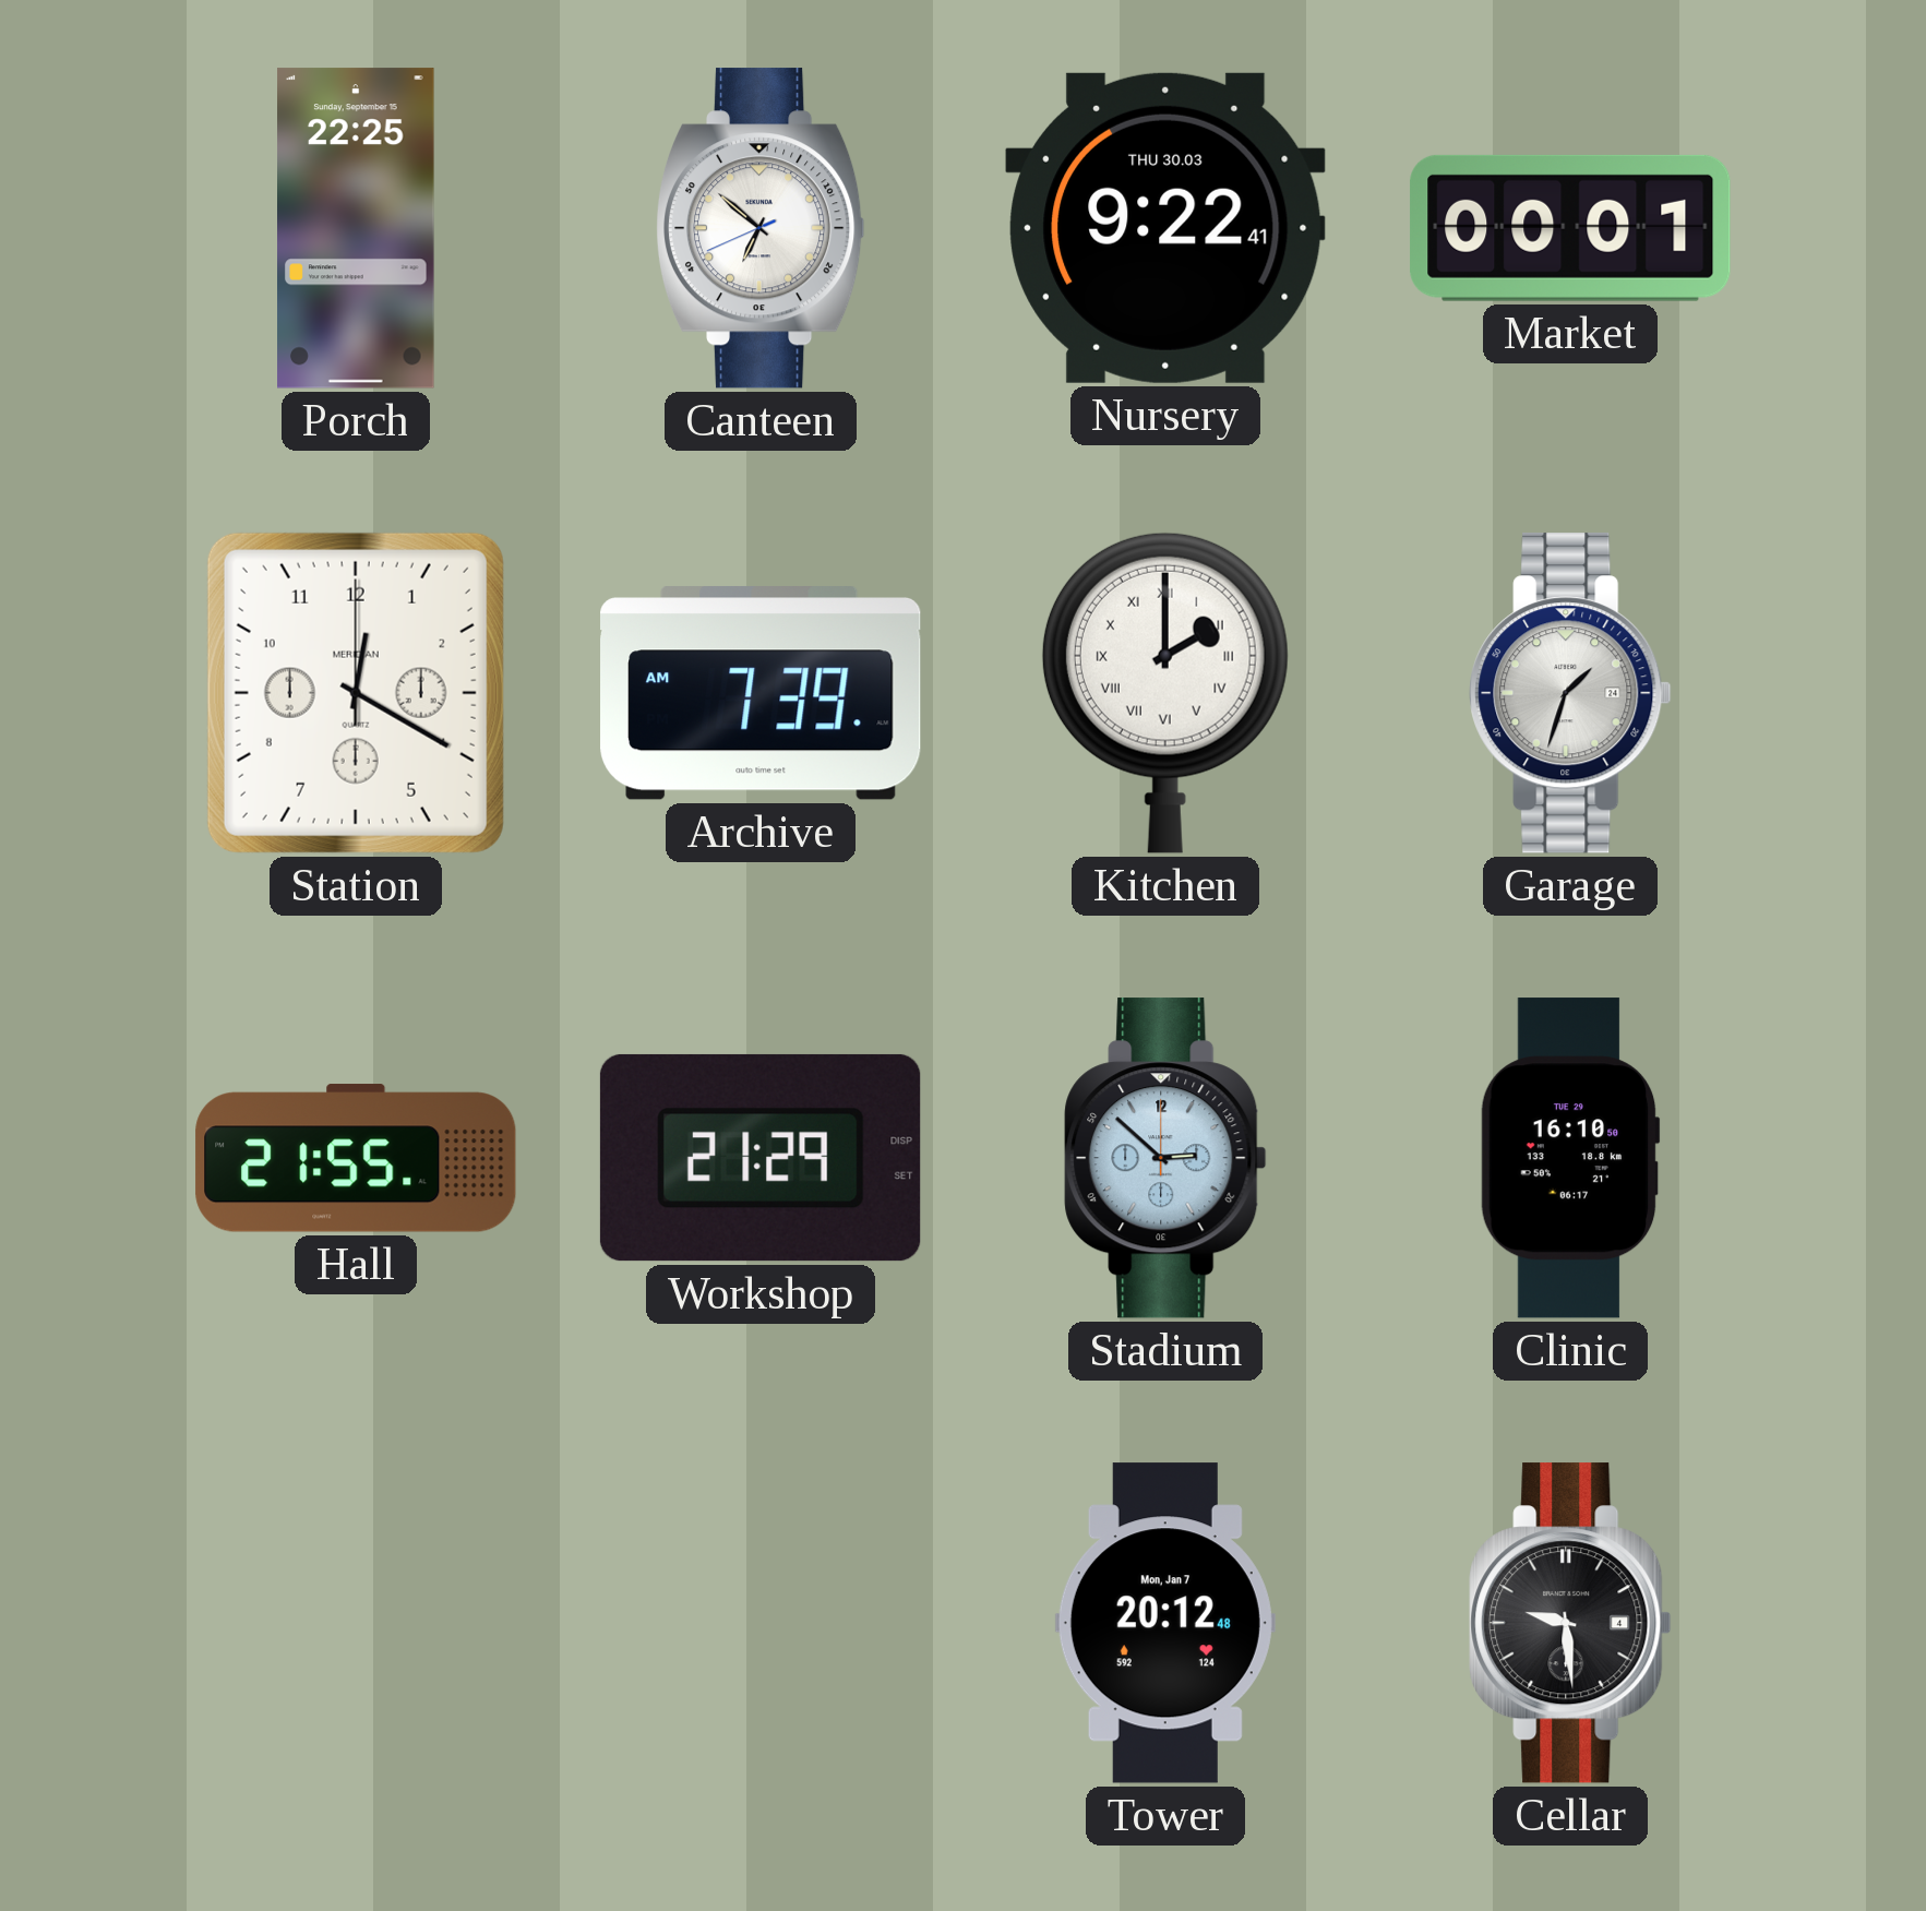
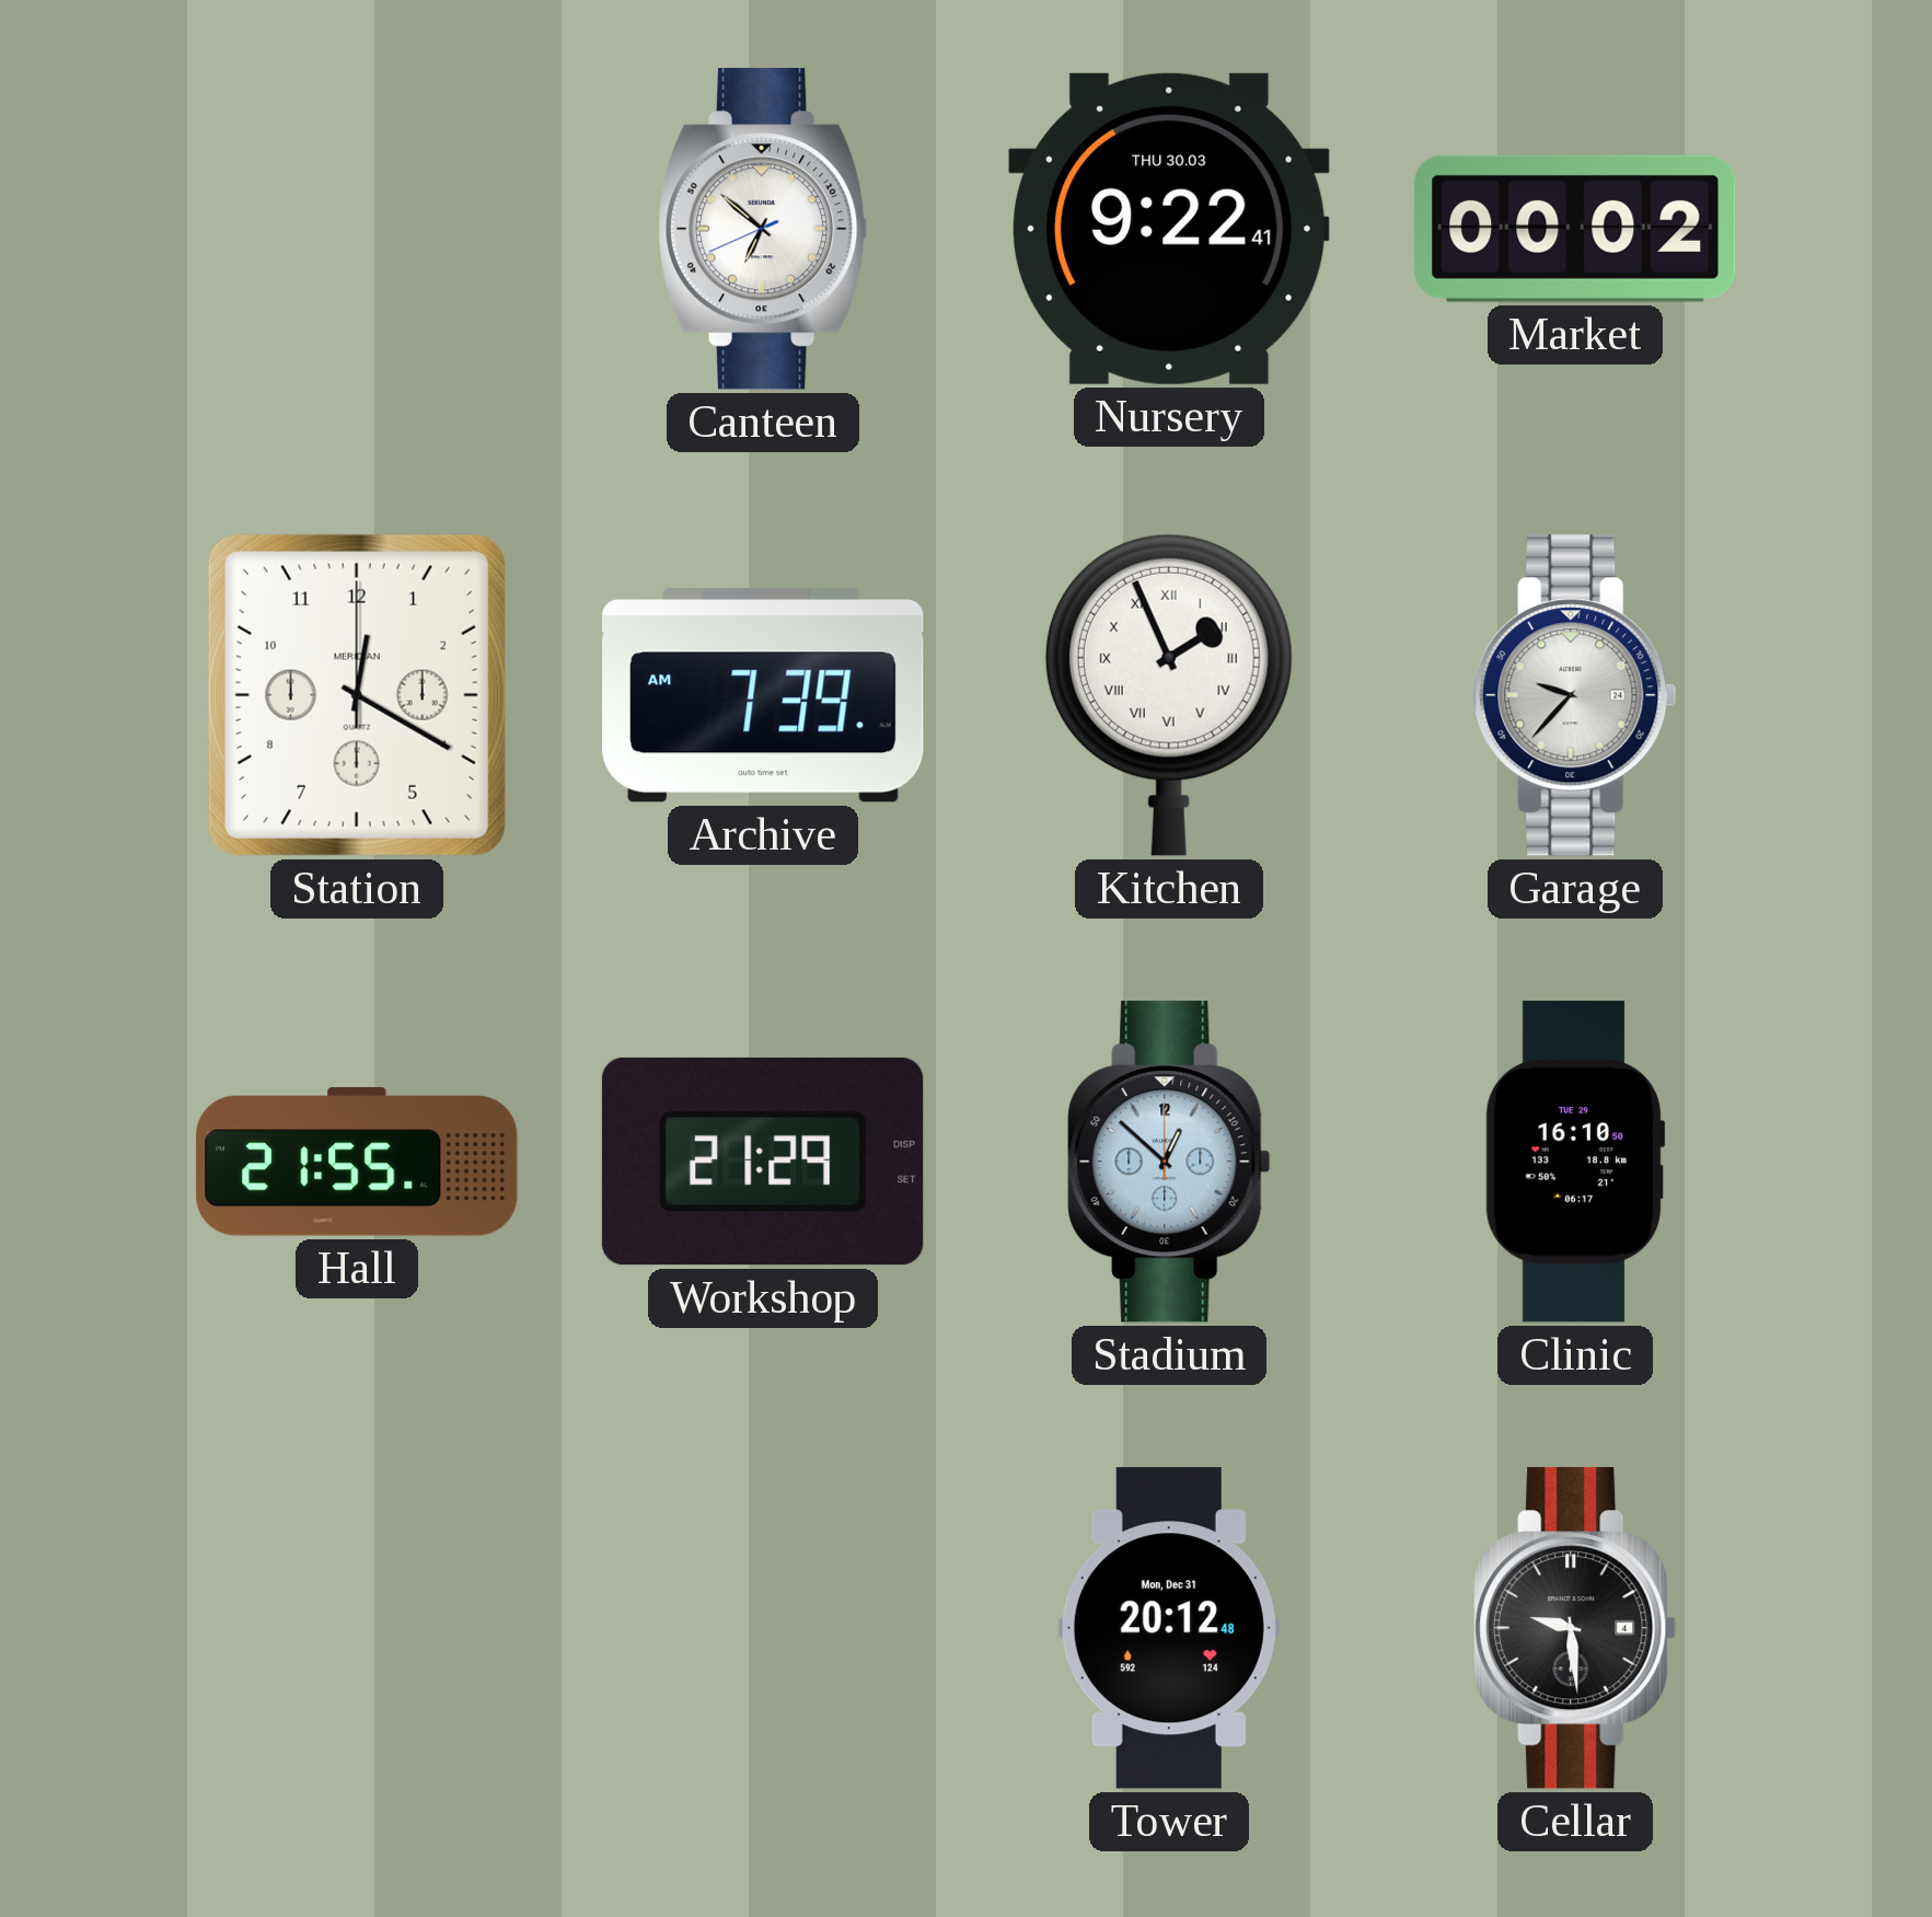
Porch: 22:25 -> none (357, 228)
Market: 00:01 -> 00:02 (1575, 229)
Kitchen: 2:00 -> 1:56 (1169, 695)
Garage: 1:33 -> 9:37 (1575, 695)
Stadium: 2:52 -> 12:52 (1169, 1162)
Tower date: Mon, Jan 7 -> Mon, Dec 31 (1169, 1628)
